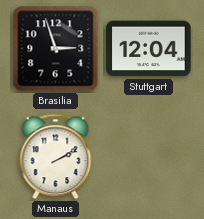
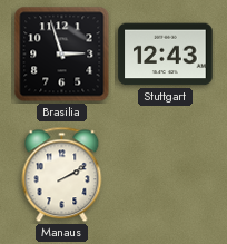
Stuttgart: 12:04 -> 12:43 (166, 55)
